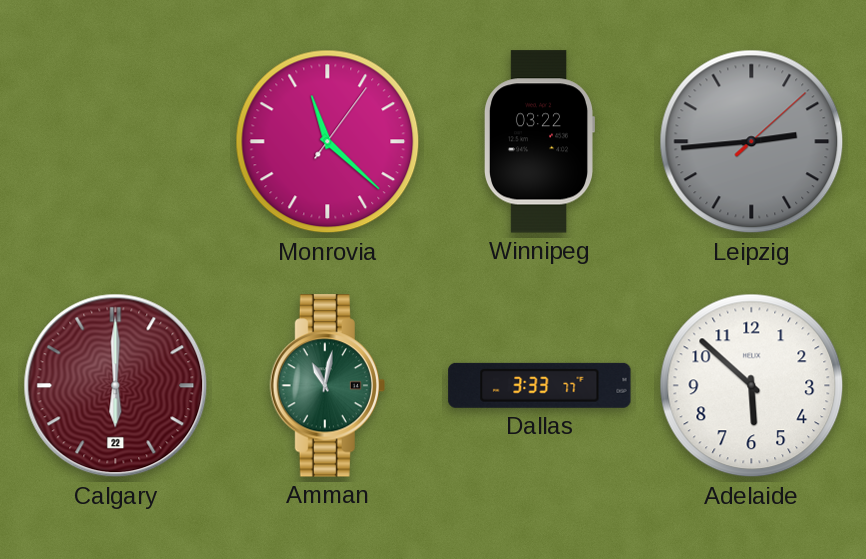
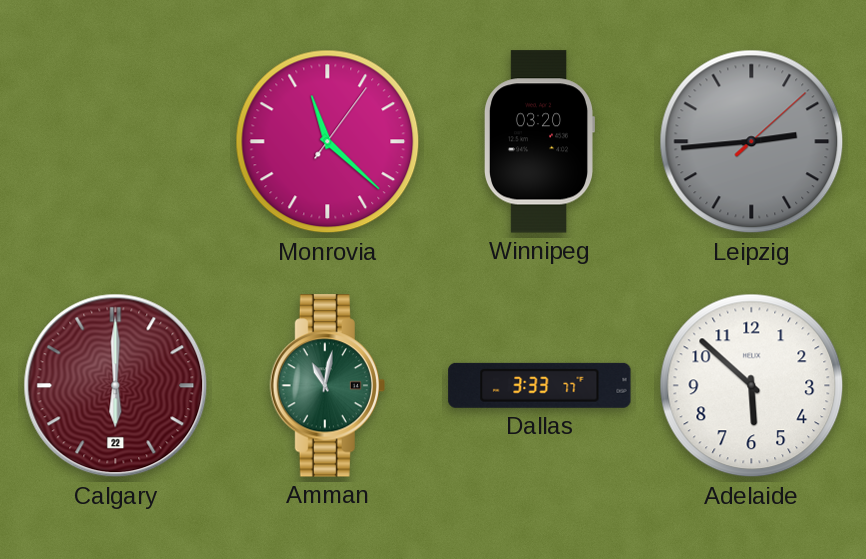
Winnipeg: 03:22 -> 03:20 (538, 142)
